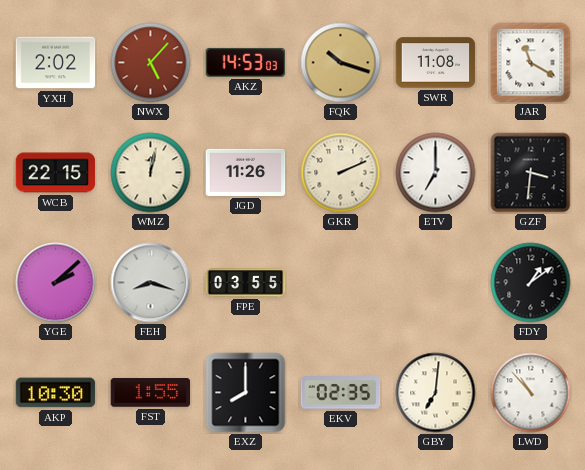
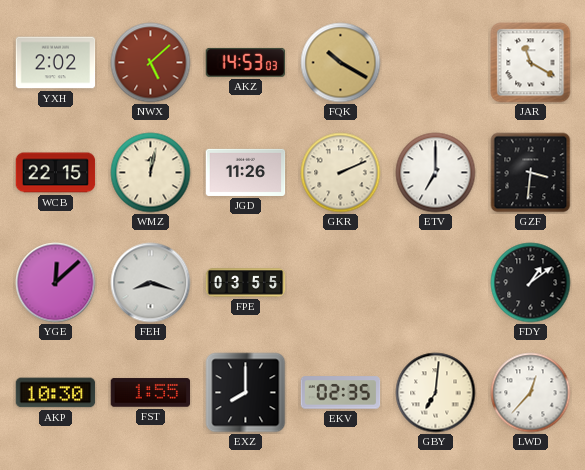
NWX: 5:07 -> 5:08 (151, 63)
FQK: 10:18 -> 10:20 (341, 63)
SWR: 11:08 -> none (436, 63)
YGE: 2:08 -> 12:08 (56, 283)
LWD: 10:53 -> 12:37 (531, 393)
